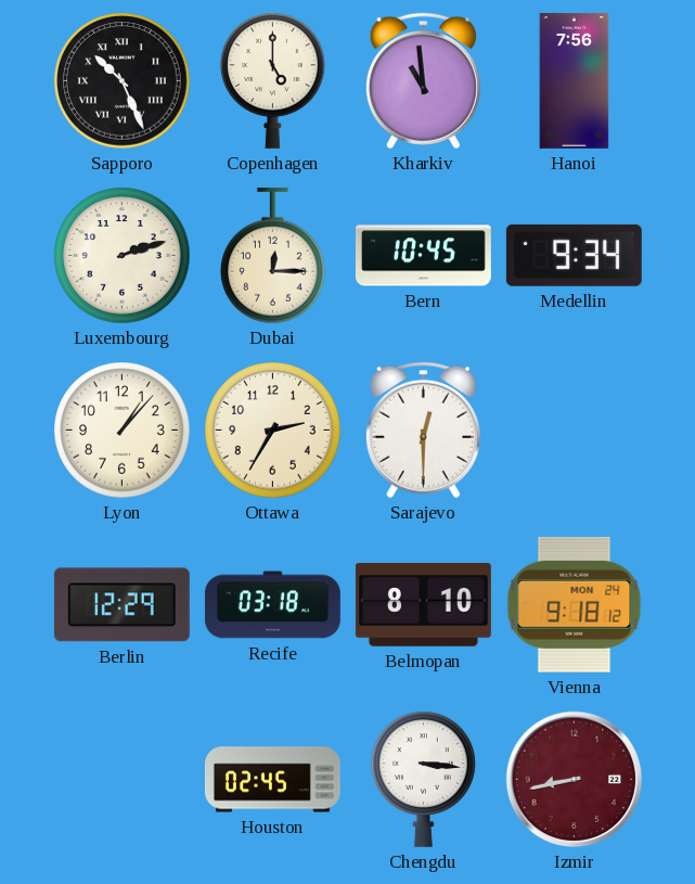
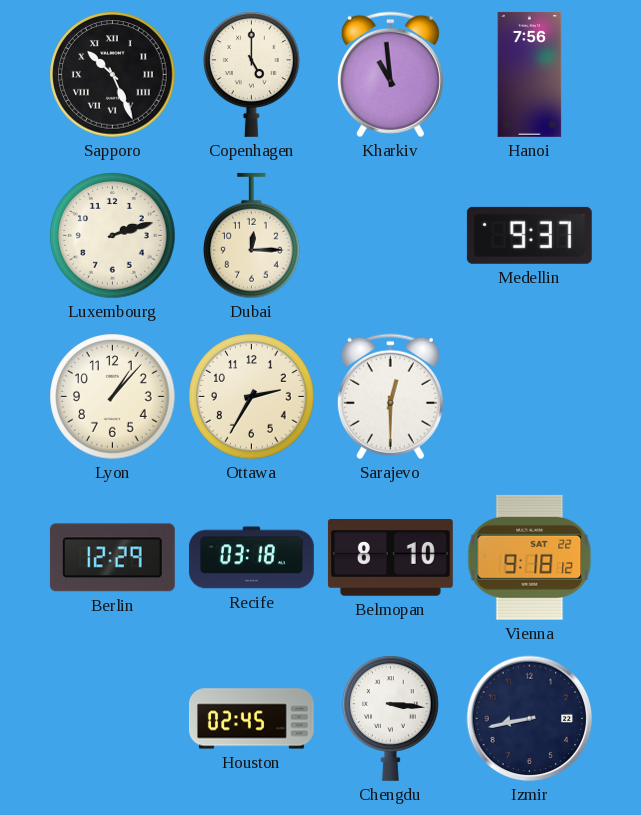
Bern: 10:45 -> none (423, 256)
Medellin: 9:34 -> 9:37 (529, 235)
Vienna date: MON 24 -> SAT 22 (530, 557)
Izmir dial: burgundy -> navy (530, 719)
